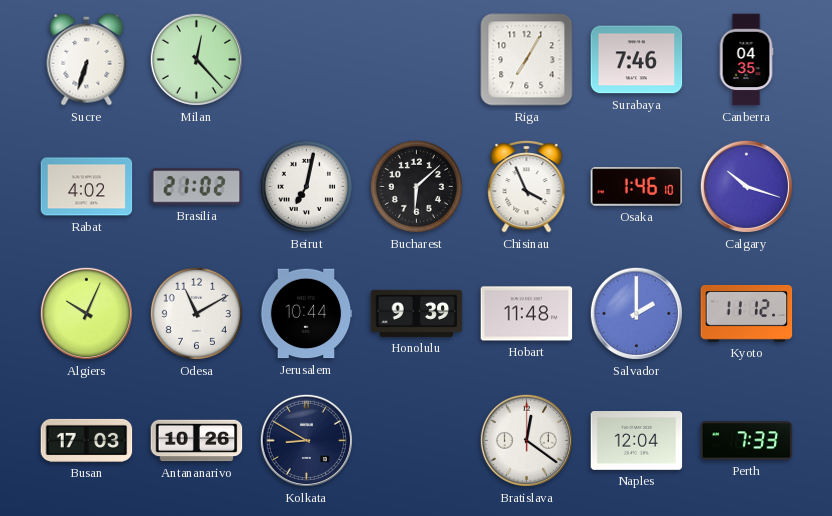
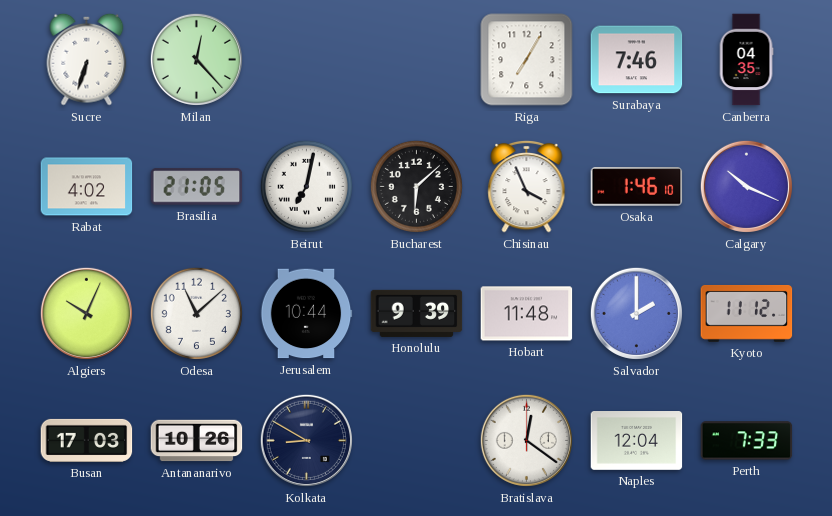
Brasilia: 21:02 -> 21:05 (197, 187)
Calgary: 10:18 -> 10:19 (746, 186)
Odesa: 11:10 -> 11:08 (196, 313)
